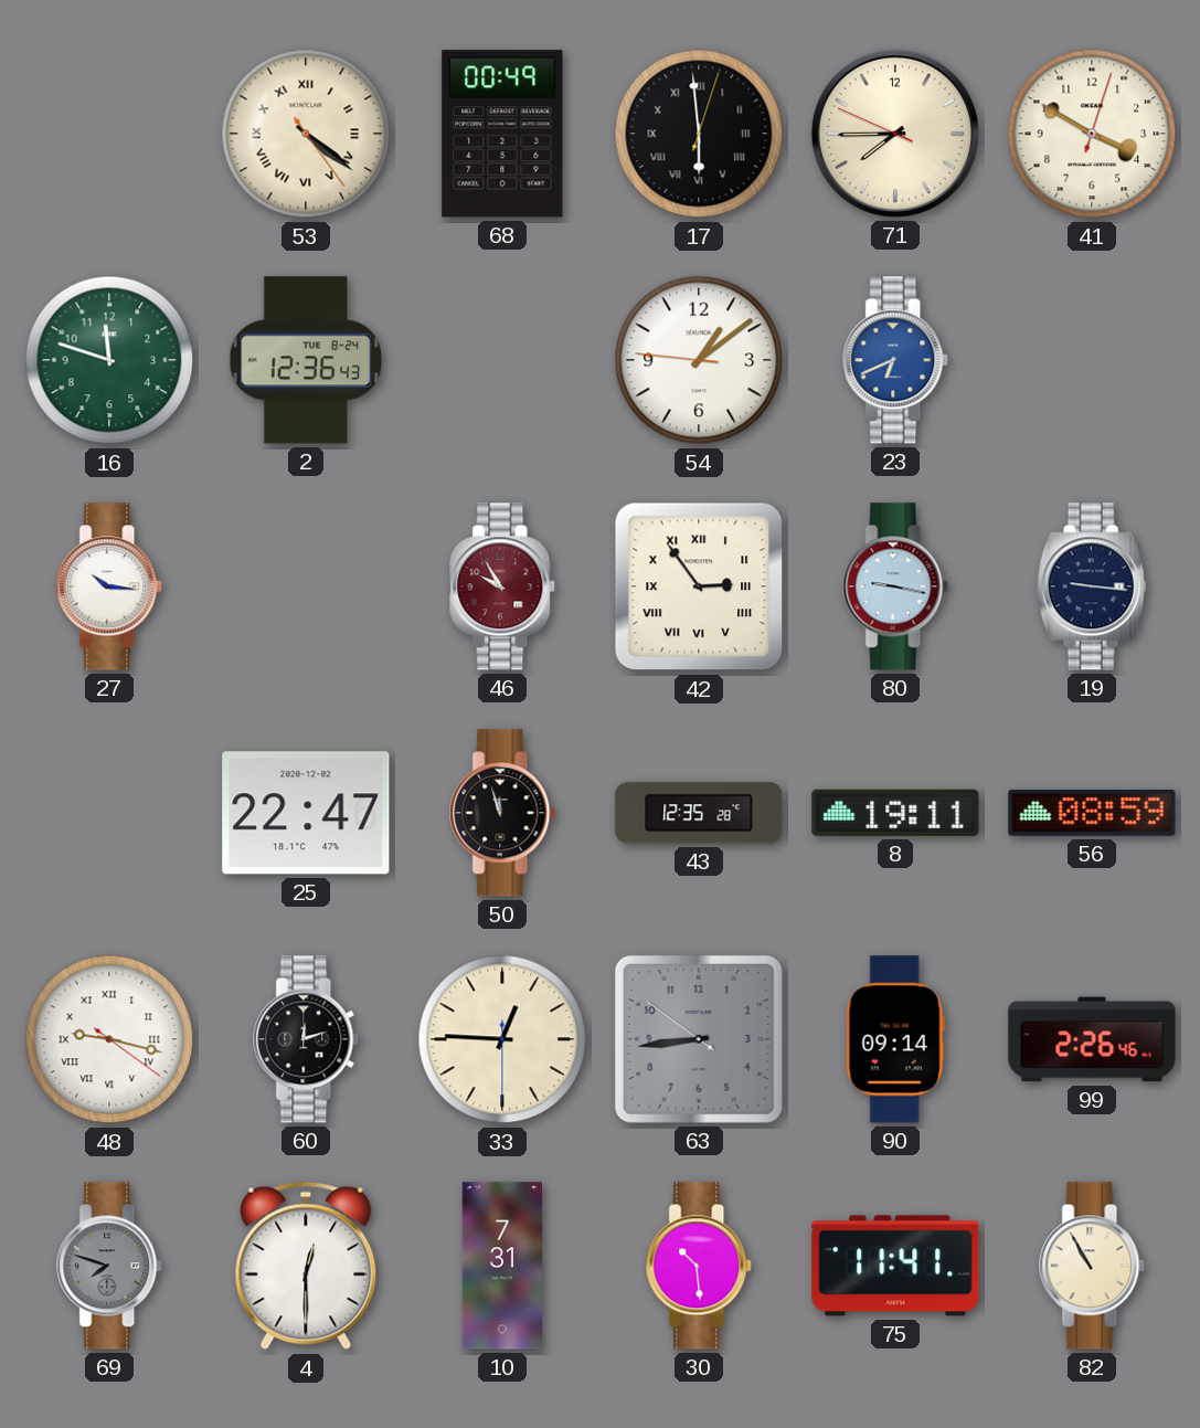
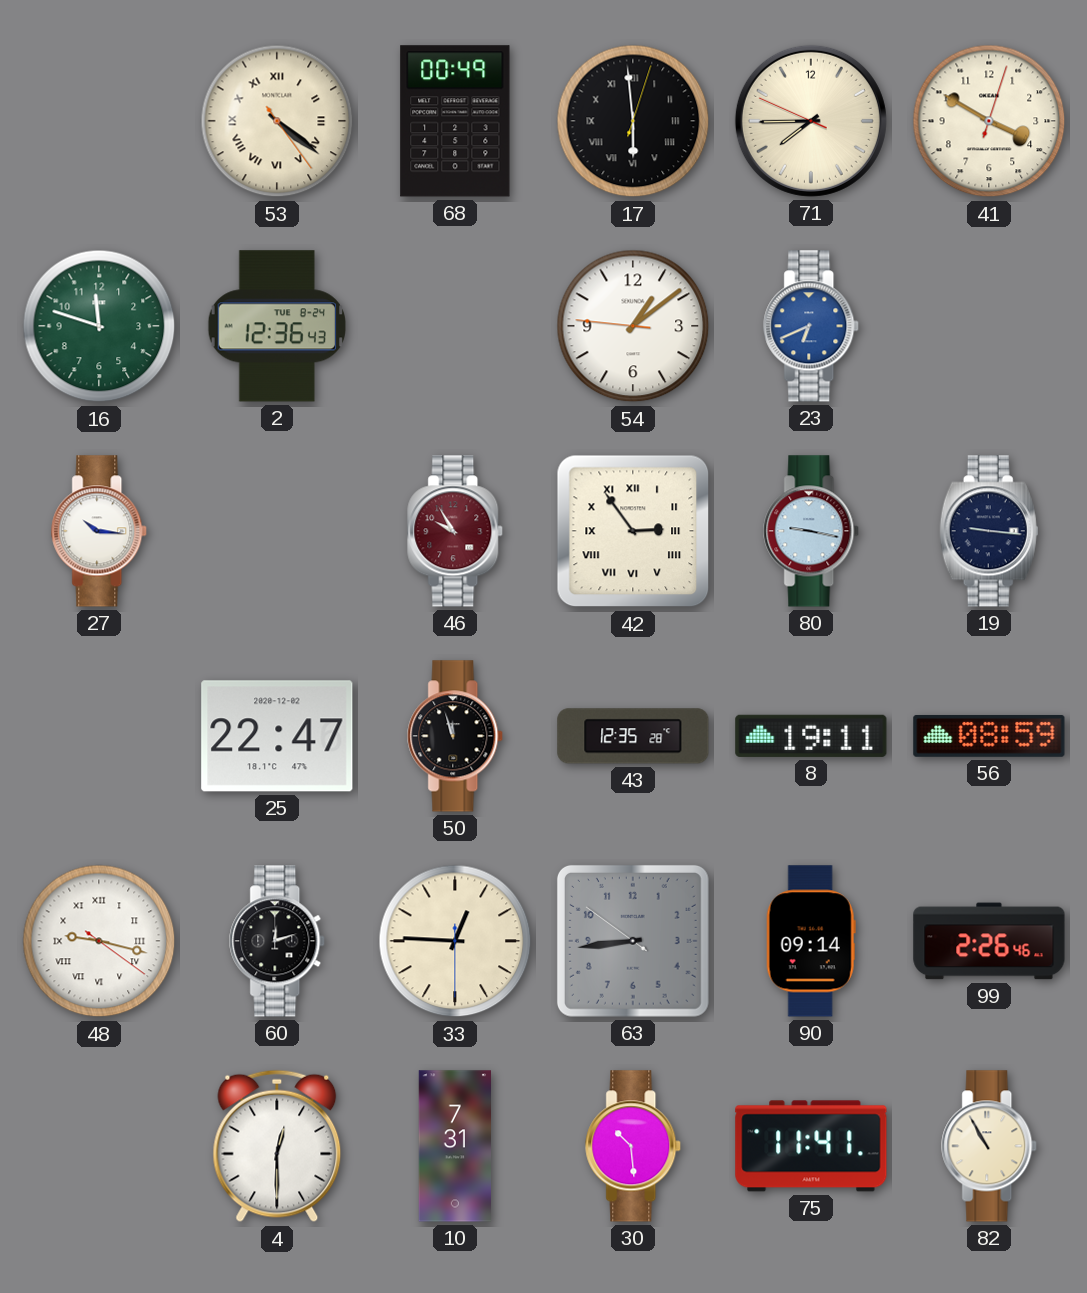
69: 7:48 -> none (110, 1266)
